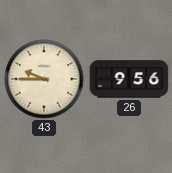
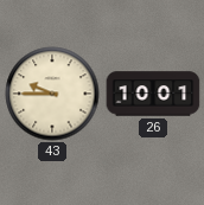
26: 9:56 -> 10:01 (153, 94)
